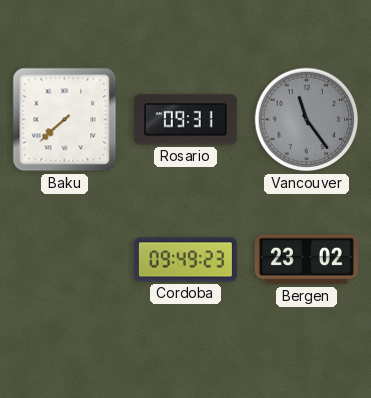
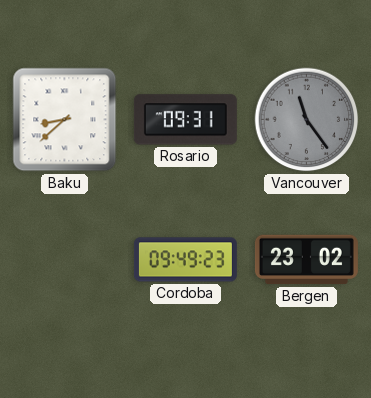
Baku: 7:38 -> 8:38 (65, 120)
